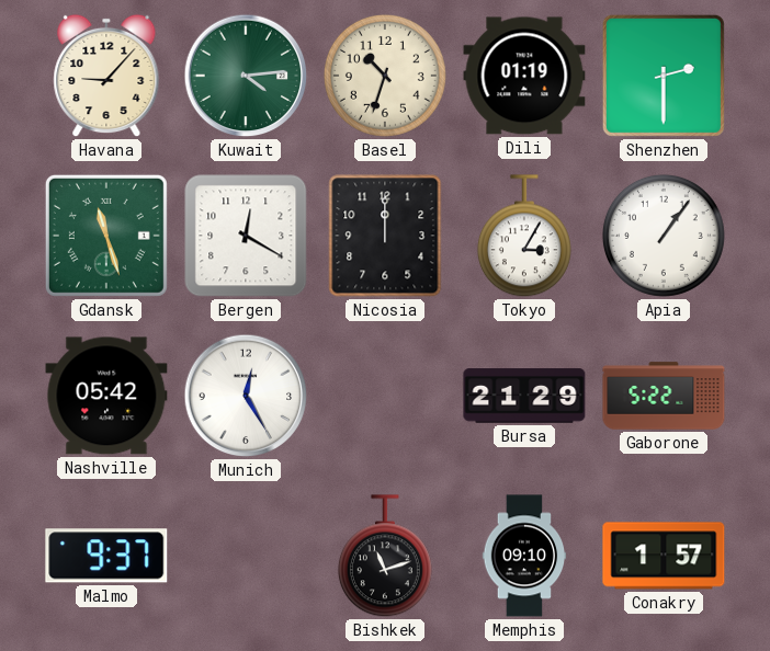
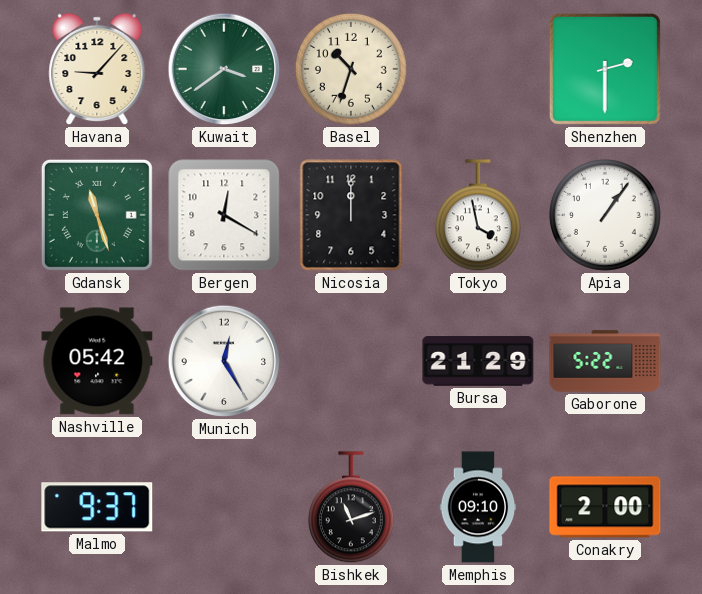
Kuwait: 4:14 -> 3:39 (224, 69)
Dili: 01:19 -> none (524, 76)
Tokyo: 3:05 -> 3:58 (478, 216)
Conakry: 1:57 -> 2:00 (605, 507)
